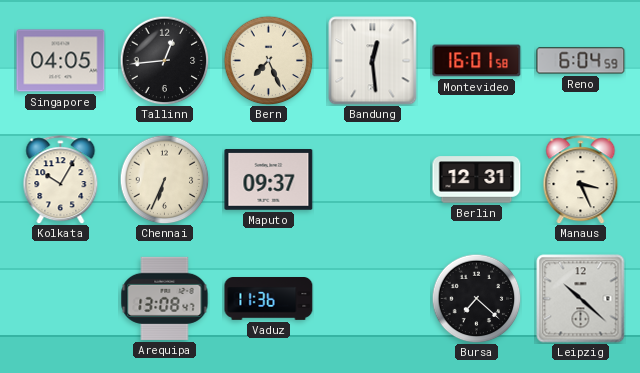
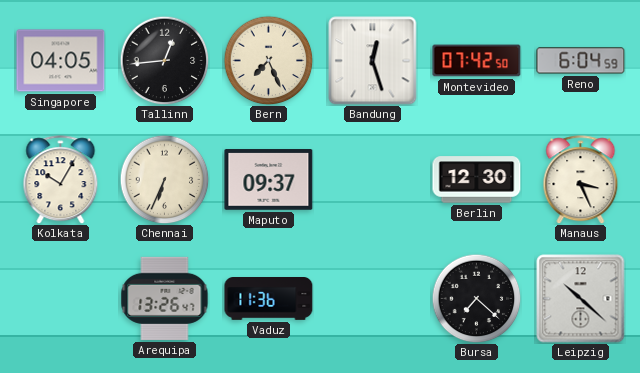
Bandung: 12:29 -> 12:27 (373, 61)
Montevideo: 16:01 -> 07:42 (477, 61)
Berlin: 12:31 -> 12:30 (477, 180)
Arequipa: 13:08 -> 13:26 (165, 298)
